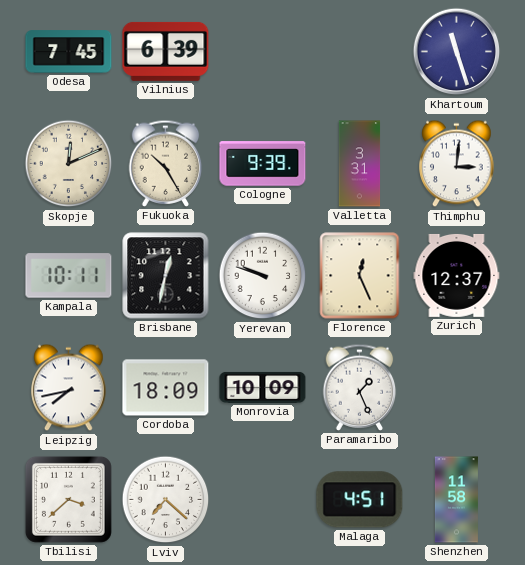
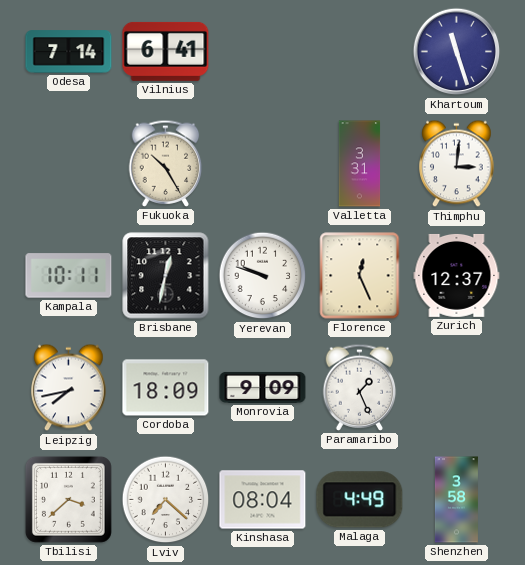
Odesa: 7:45 -> 7:14 (69, 52)
Vilnius: 6:39 -> 6:41 (166, 51)
Skopje: 12:11 -> none (69, 164)
Cologne: 9:39 -> none (263, 164)
Monrovia: 10:09 -> 9:09 (263, 387)
Kinshasa: none -> 08:04 (263, 500)
Malaga: 4:51 -> 4:49 (360, 500)
Shenzhen: 11:58 -> 3:58 (456, 500)
